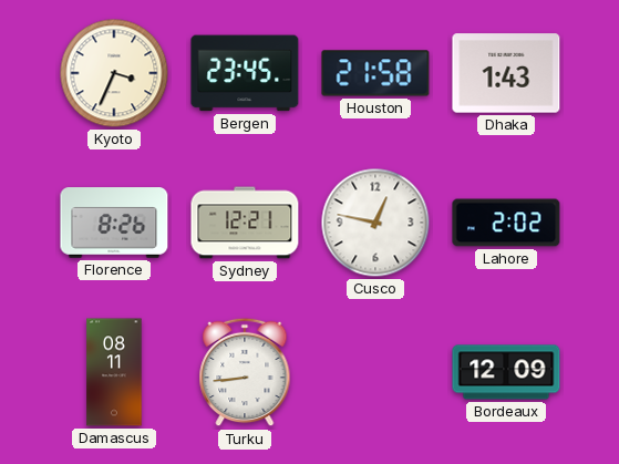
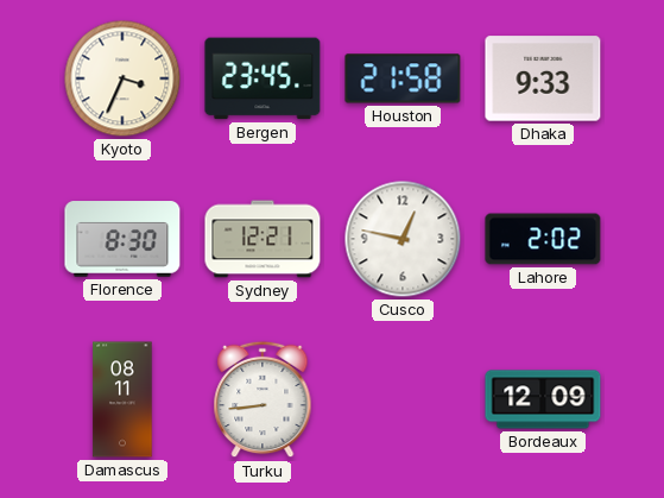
Dhaka: 1:43 -> 9:33 (543, 78)
Florence: 8:26 -> 8:30 (122, 239)
